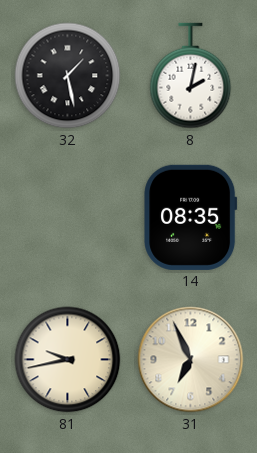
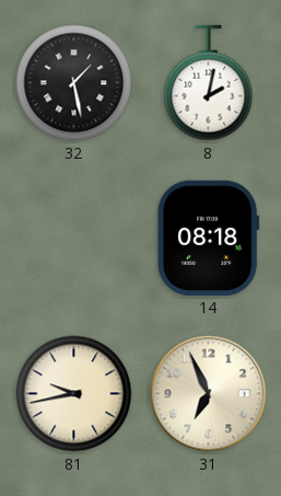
14: 08:35 -> 08:18 (209, 238)
